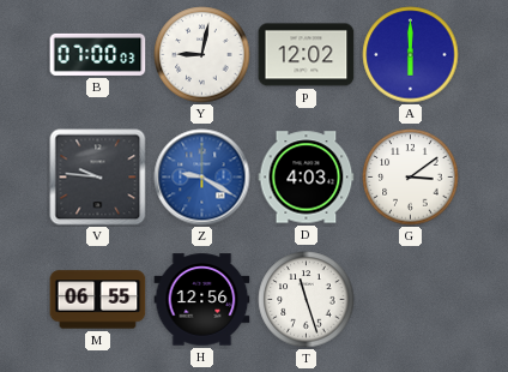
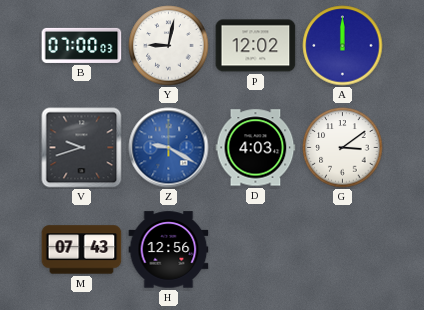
A: 6:00 -> 12:00 (343, 46)
V: 9:46 -> 9:42 (82, 148)
M: 06:55 -> 07:43 (82, 250)
T: 11:27 -> none (307, 300)
